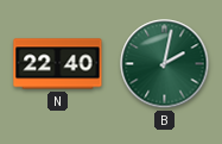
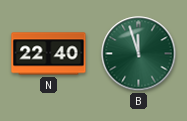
B: 2:02 -> 11:57 (139, 54)
